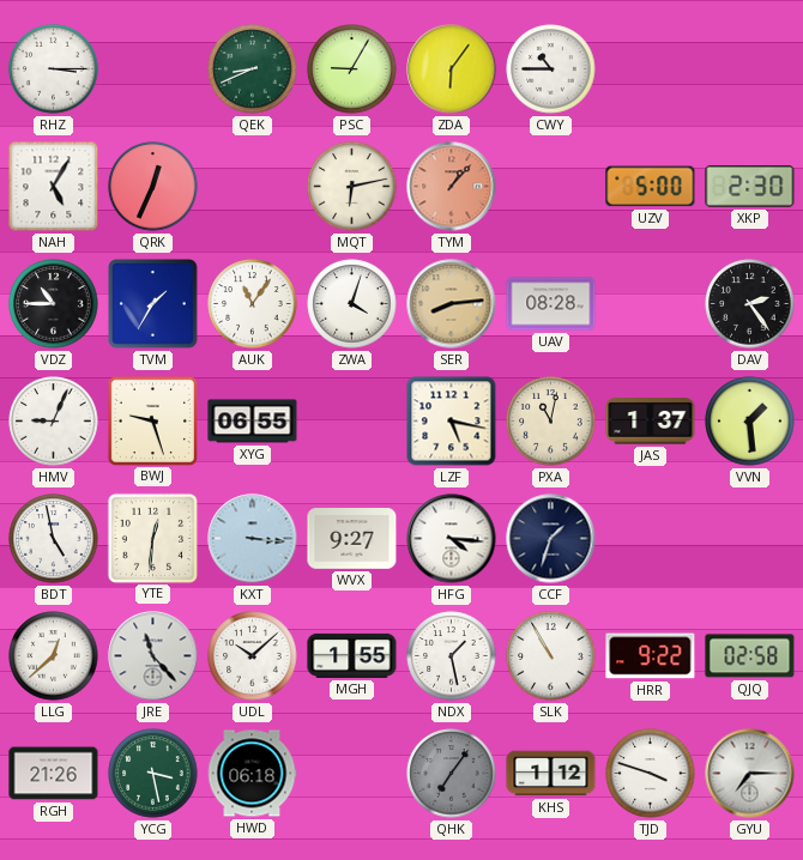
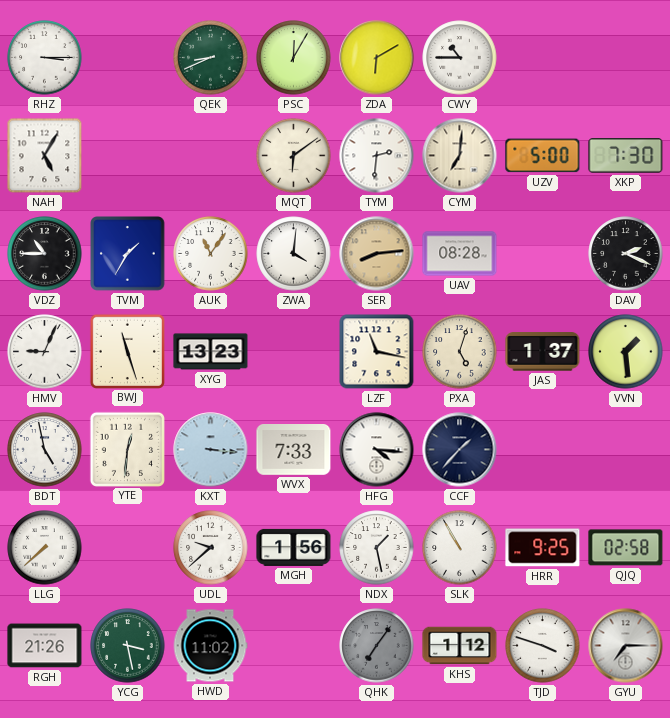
PSC: 9:05 -> 12:05 (294, 58)
ZDA: 6:06 -> 6:10 (377, 58)
QRK: 12:34 -> none (153, 187)
MQT: 6:13 -> 6:09 (294, 156)
TYM: 1:07 -> 2:31 (377, 156)
TYM dial: salmon -> white (377, 156)
CYM: none -> 7:01 (460, 156)
XKP: 2:30 -> 7:30 (626, 156)
ZWA: 4:03 -> 4:01 (294, 254)
DAV: 2:24 -> 2:19 (626, 254)
BWJ: 9:27 -> 11:27 (127, 351)
XYG: 06:55 -> 13:23 (211, 352)
LZF: 5:17 -> 11:17 (377, 352)
PXA: 11:02 -> 5:03 (460, 352)
WVX: 9:27 -> 7:33 (294, 450)
CCF: 1:33 -> 1:37 (460, 450)
LLG: 12:38 -> 7:38 (45, 548)
JRE: 11:23 -> none (153, 656)
UDL: 10:08 -> 9:38 (211, 548)
MGH: 1:55 -> 1:56 (294, 547)
HRR: 9:22 -> 9:25 (543, 548)
HWD: 06:18 -> 11:02 (210, 646)
